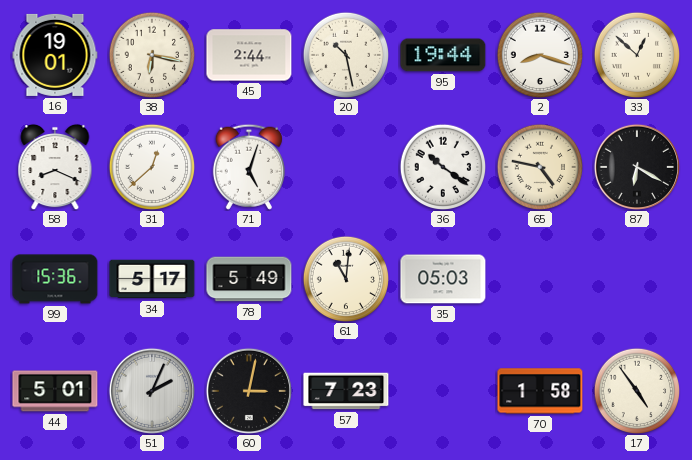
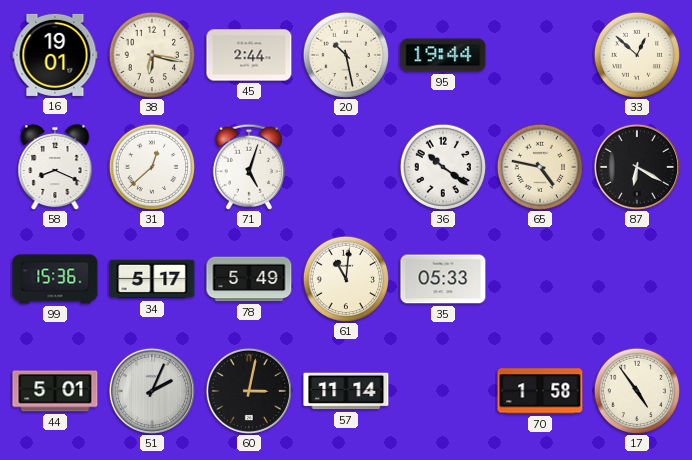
2: 8:18 -> none (540, 55)
35: 05:03 -> 05:33 (443, 279)
57: 7:23 -> 11:14 (346, 391)
